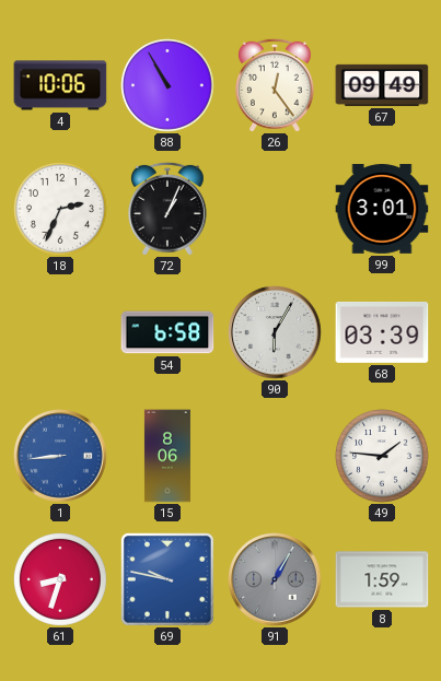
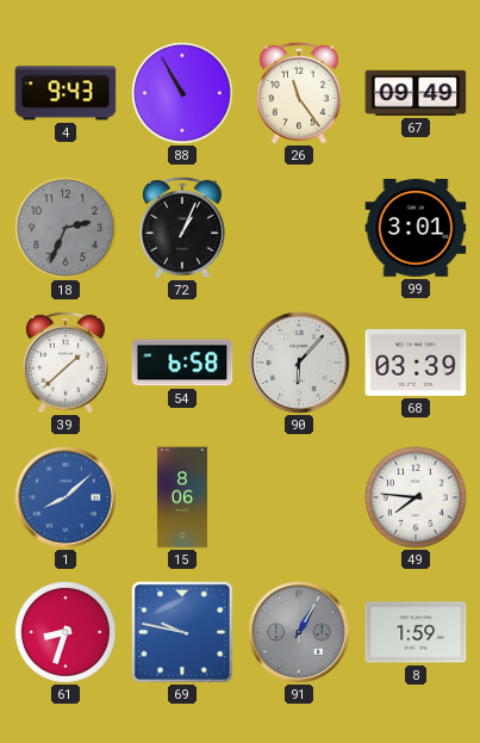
4: 10:06 -> 9:43 (66, 93)
26: 12:24 -> 11:24 (300, 93)
18 dial: white -> grey (67, 229)
39: none -> 1:38 (67, 363)
90: 6:05 -> 6:07 (299, 363)
1: 8:44 -> 8:08 (66, 497)
49: 1:46 -> 7:46 (417, 499)
